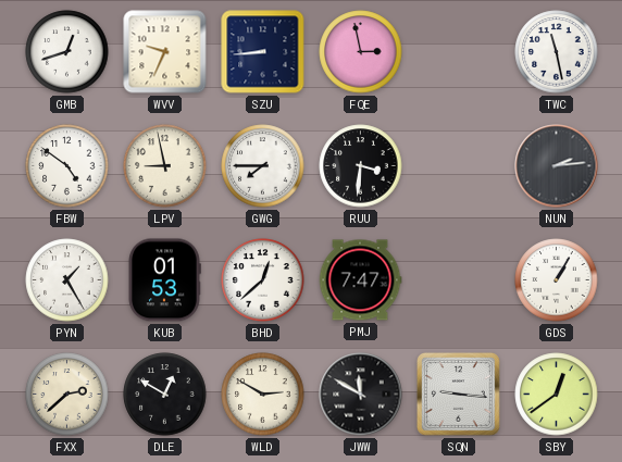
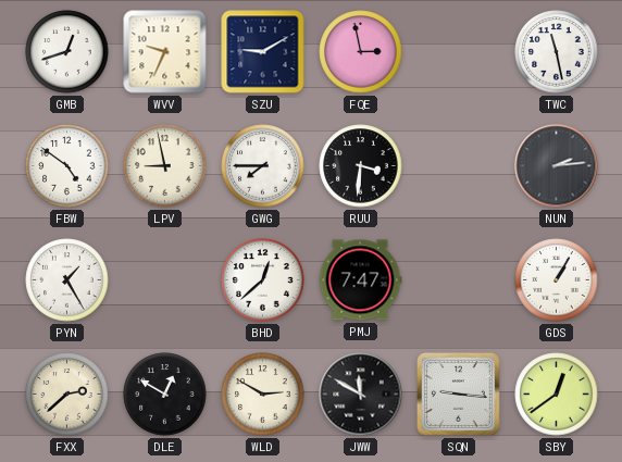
SZU: 8:44 -> 9:10 (263, 52)
KUB: 01:53 -> none (164, 280)
